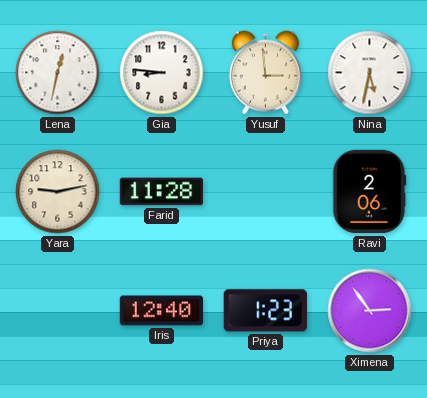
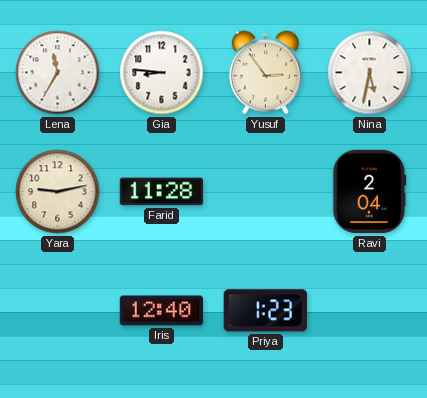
Lena: 12:32 -> 11:35 (58, 73)
Yusuf: 2:59 -> 2:54 (265, 73)
Ravi: 2:06 -> 2:04 (370, 192)
Ximena: 2:54 -> none (370, 311)
